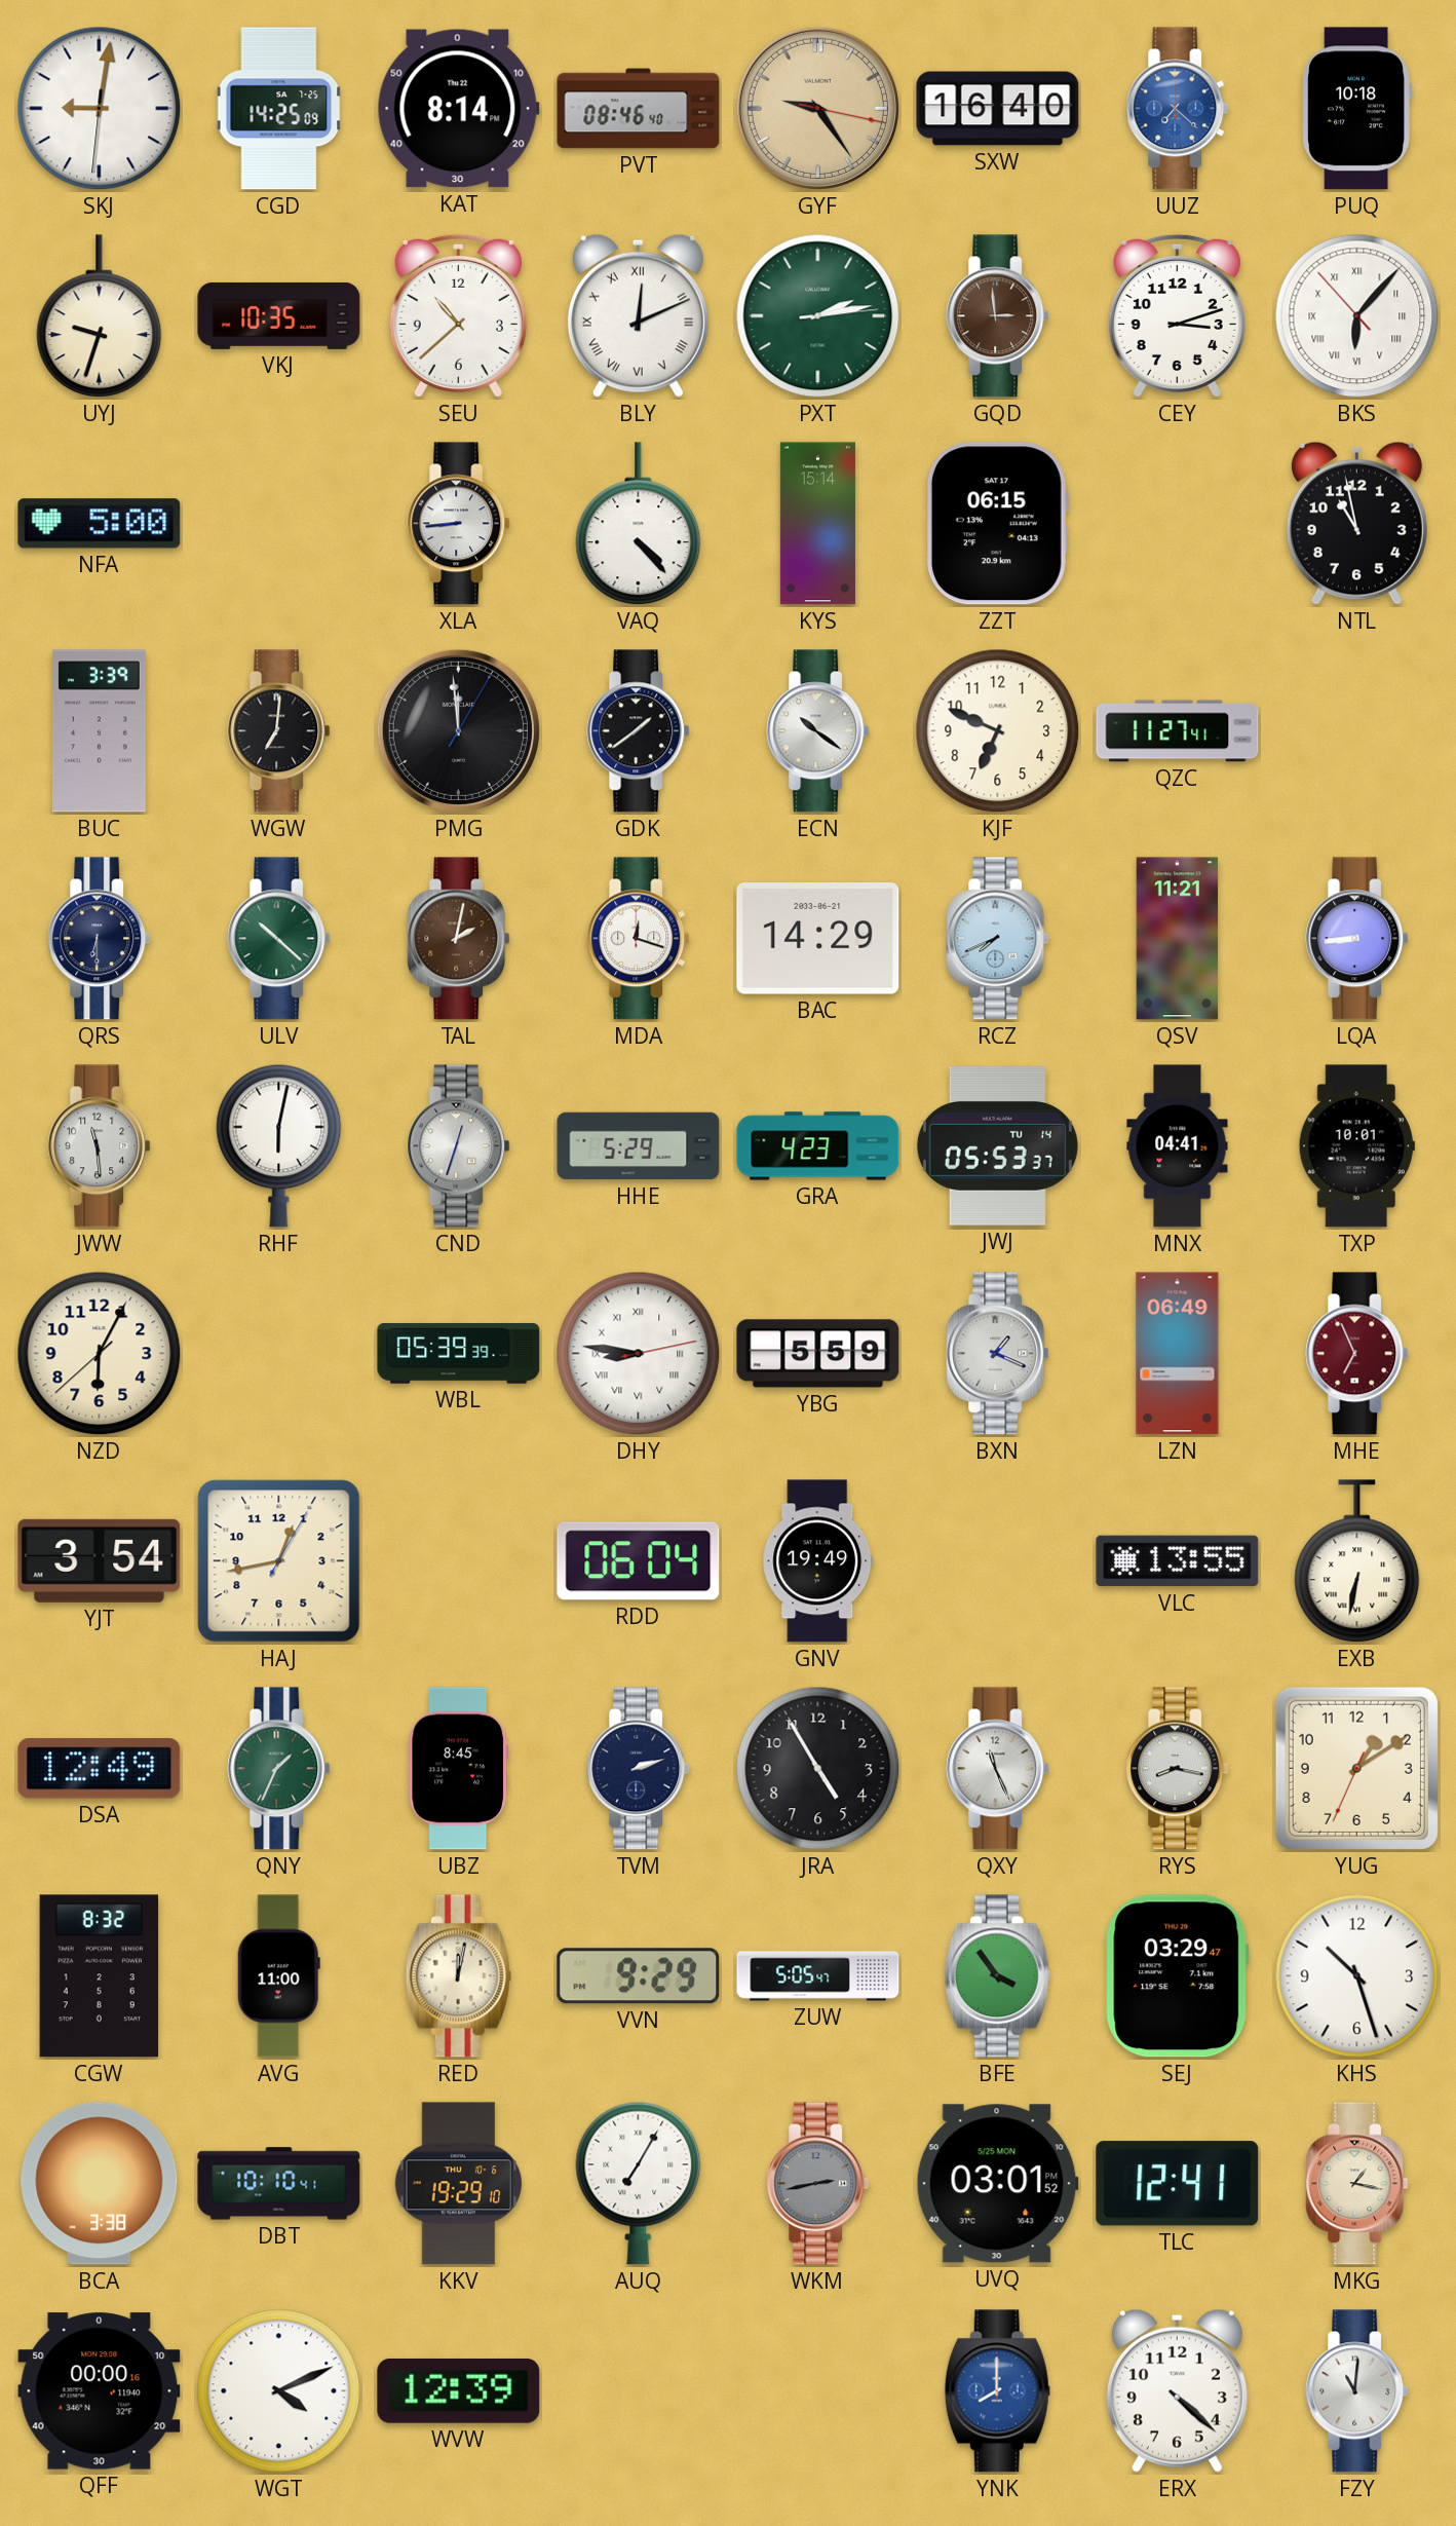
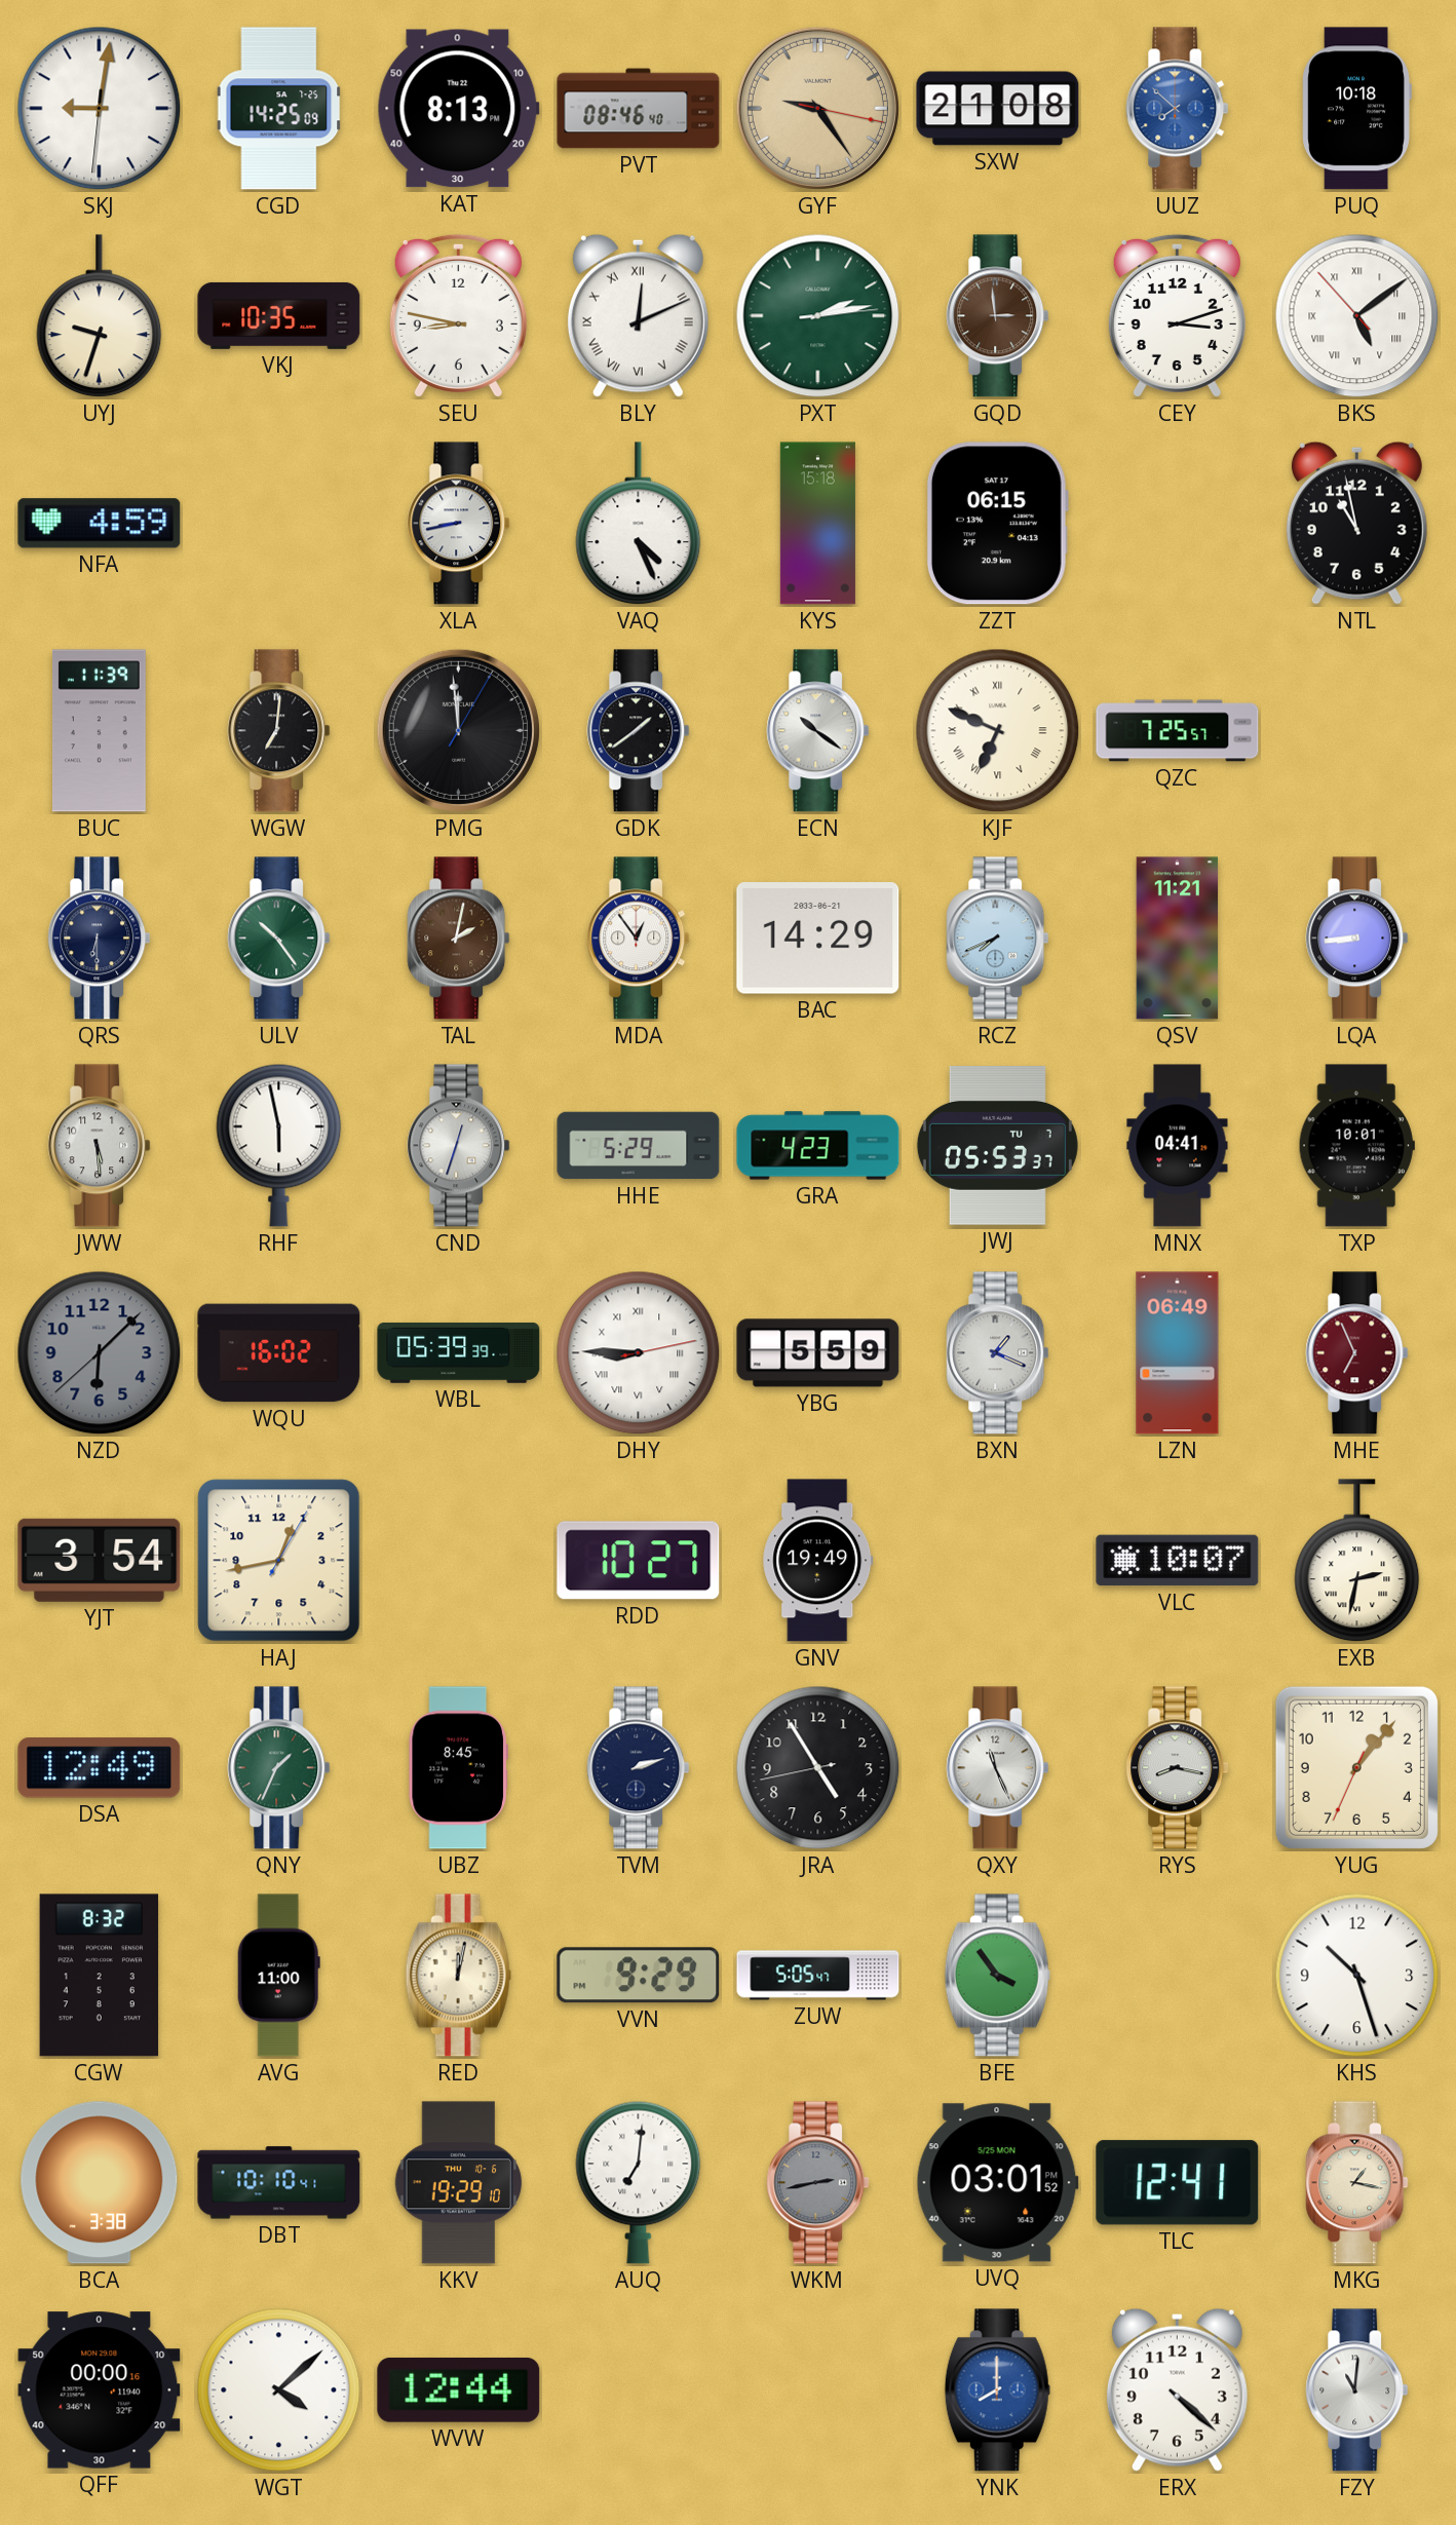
KAT: 8:14 -> 8:13 (458, 109)
SXW: 16:40 -> 21:08 (998, 109)
UUZ: 7:22 -> 7:52 (1178, 109)
SEU: 10:38 -> 8:47 (458, 315)
BKS: 6:06 -> 5:08 (1357, 316)
NFA: 5:00 -> 4:59 (100, 524)
XLA: 8:44 -> 8:43 (459, 524)
VAQ: 4:23 -> 4:26 (639, 524)
KYS: 15:14 -> 15:18 (817, 524)
BUC: 3:39 -> 11:39 (99, 731)
KJF numerals: Arabic -> Roman (998, 731)
QZC: 11:27 -> 7:25 (1178, 731)
ULV: 10:22 -> 10:24 (279, 939)
MDA: 12:18 -> 12:54 (639, 939)
JWW: 11:29 -> 5:29 (100, 1146)
RHF: 6:02 -> 5:58 (279, 1145)
JWJ date: TU 14 -> TU 7 (997, 1146)
NZD: 6:04 -> 6:07 (100, 1353)
NZD dial: cream -> grey (100, 1353)
WQU: none -> 16:02 (279, 1353)
DHY: 8:46 -> 8:45 (639, 1353)
RDD: 06:04 -> 10:27 (639, 1561)
VLC: 13:55 -> 10:07 (1178, 1561)
EXB: 6:32 -> 2:32 (1357, 1561)
JRA: 4:54:55 -> 4:54:43 (818, 1768)
YUG: 1:09 -> 1:06 (1356, 1767)
SEJ: 03:29 -> none (1178, 1976)
AUQ: 7:05 -> 7:01 (639, 2182)
WGT: 4:11 -> 4:08 (279, 2390)
WVW: 12:39 -> 12:44 (459, 2389)
